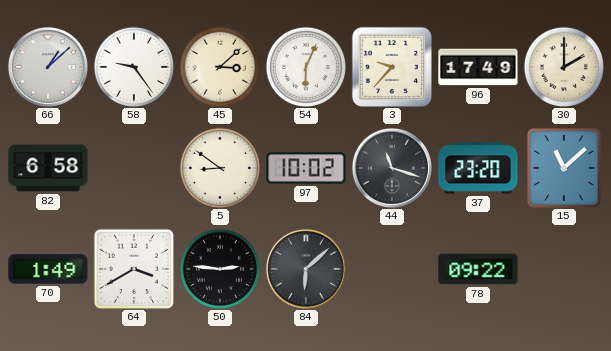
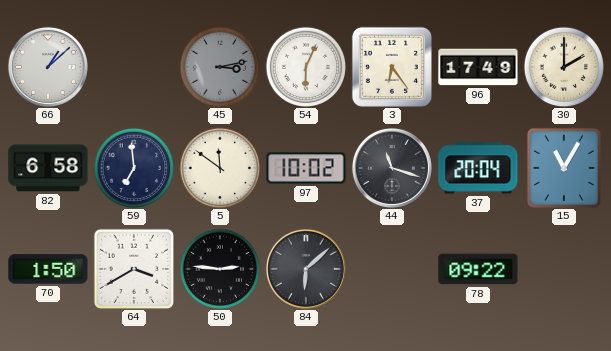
58: 9:24 -> none (133, 66)
45: 3:08 -> 3:13 (219, 66)
45 dial: cream -> grey (219, 66)
3: 9:37 -> 6:24 (392, 67)
59: none -> 6:59 (133, 167)
5: 8:51 -> 11:51 (219, 167)
37: 23:20 -> 20:04 (478, 168)
15: 11:08 -> 11:05 (564, 168)
70: 1:49 -> 1:50 (48, 269)
